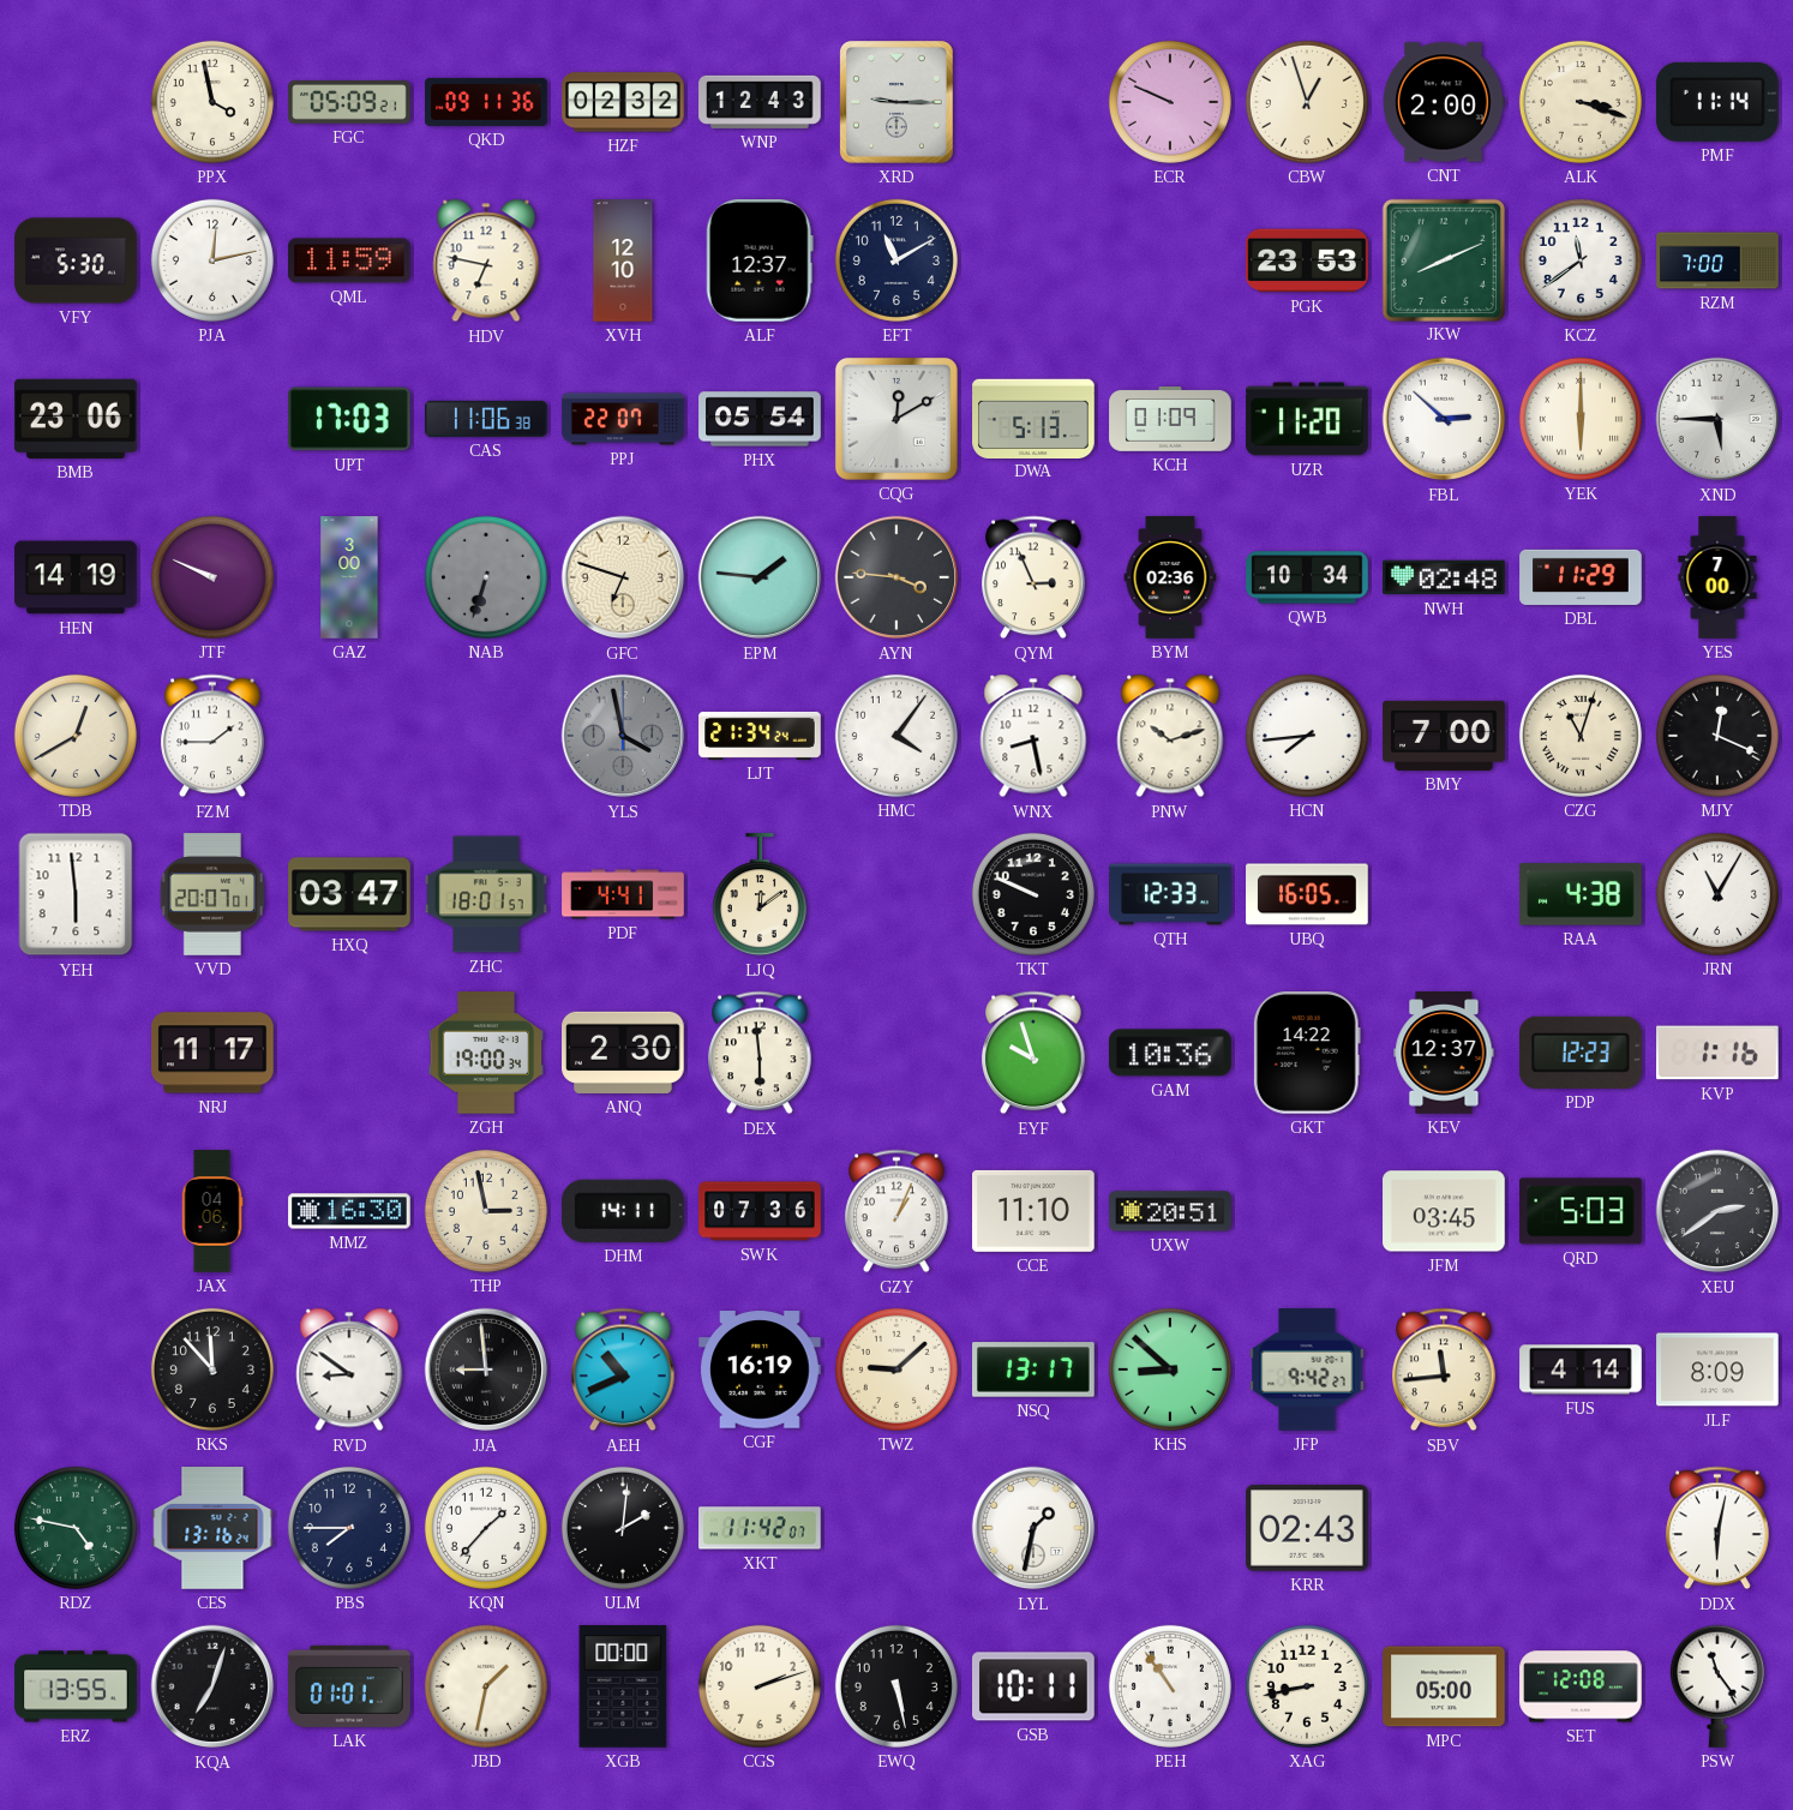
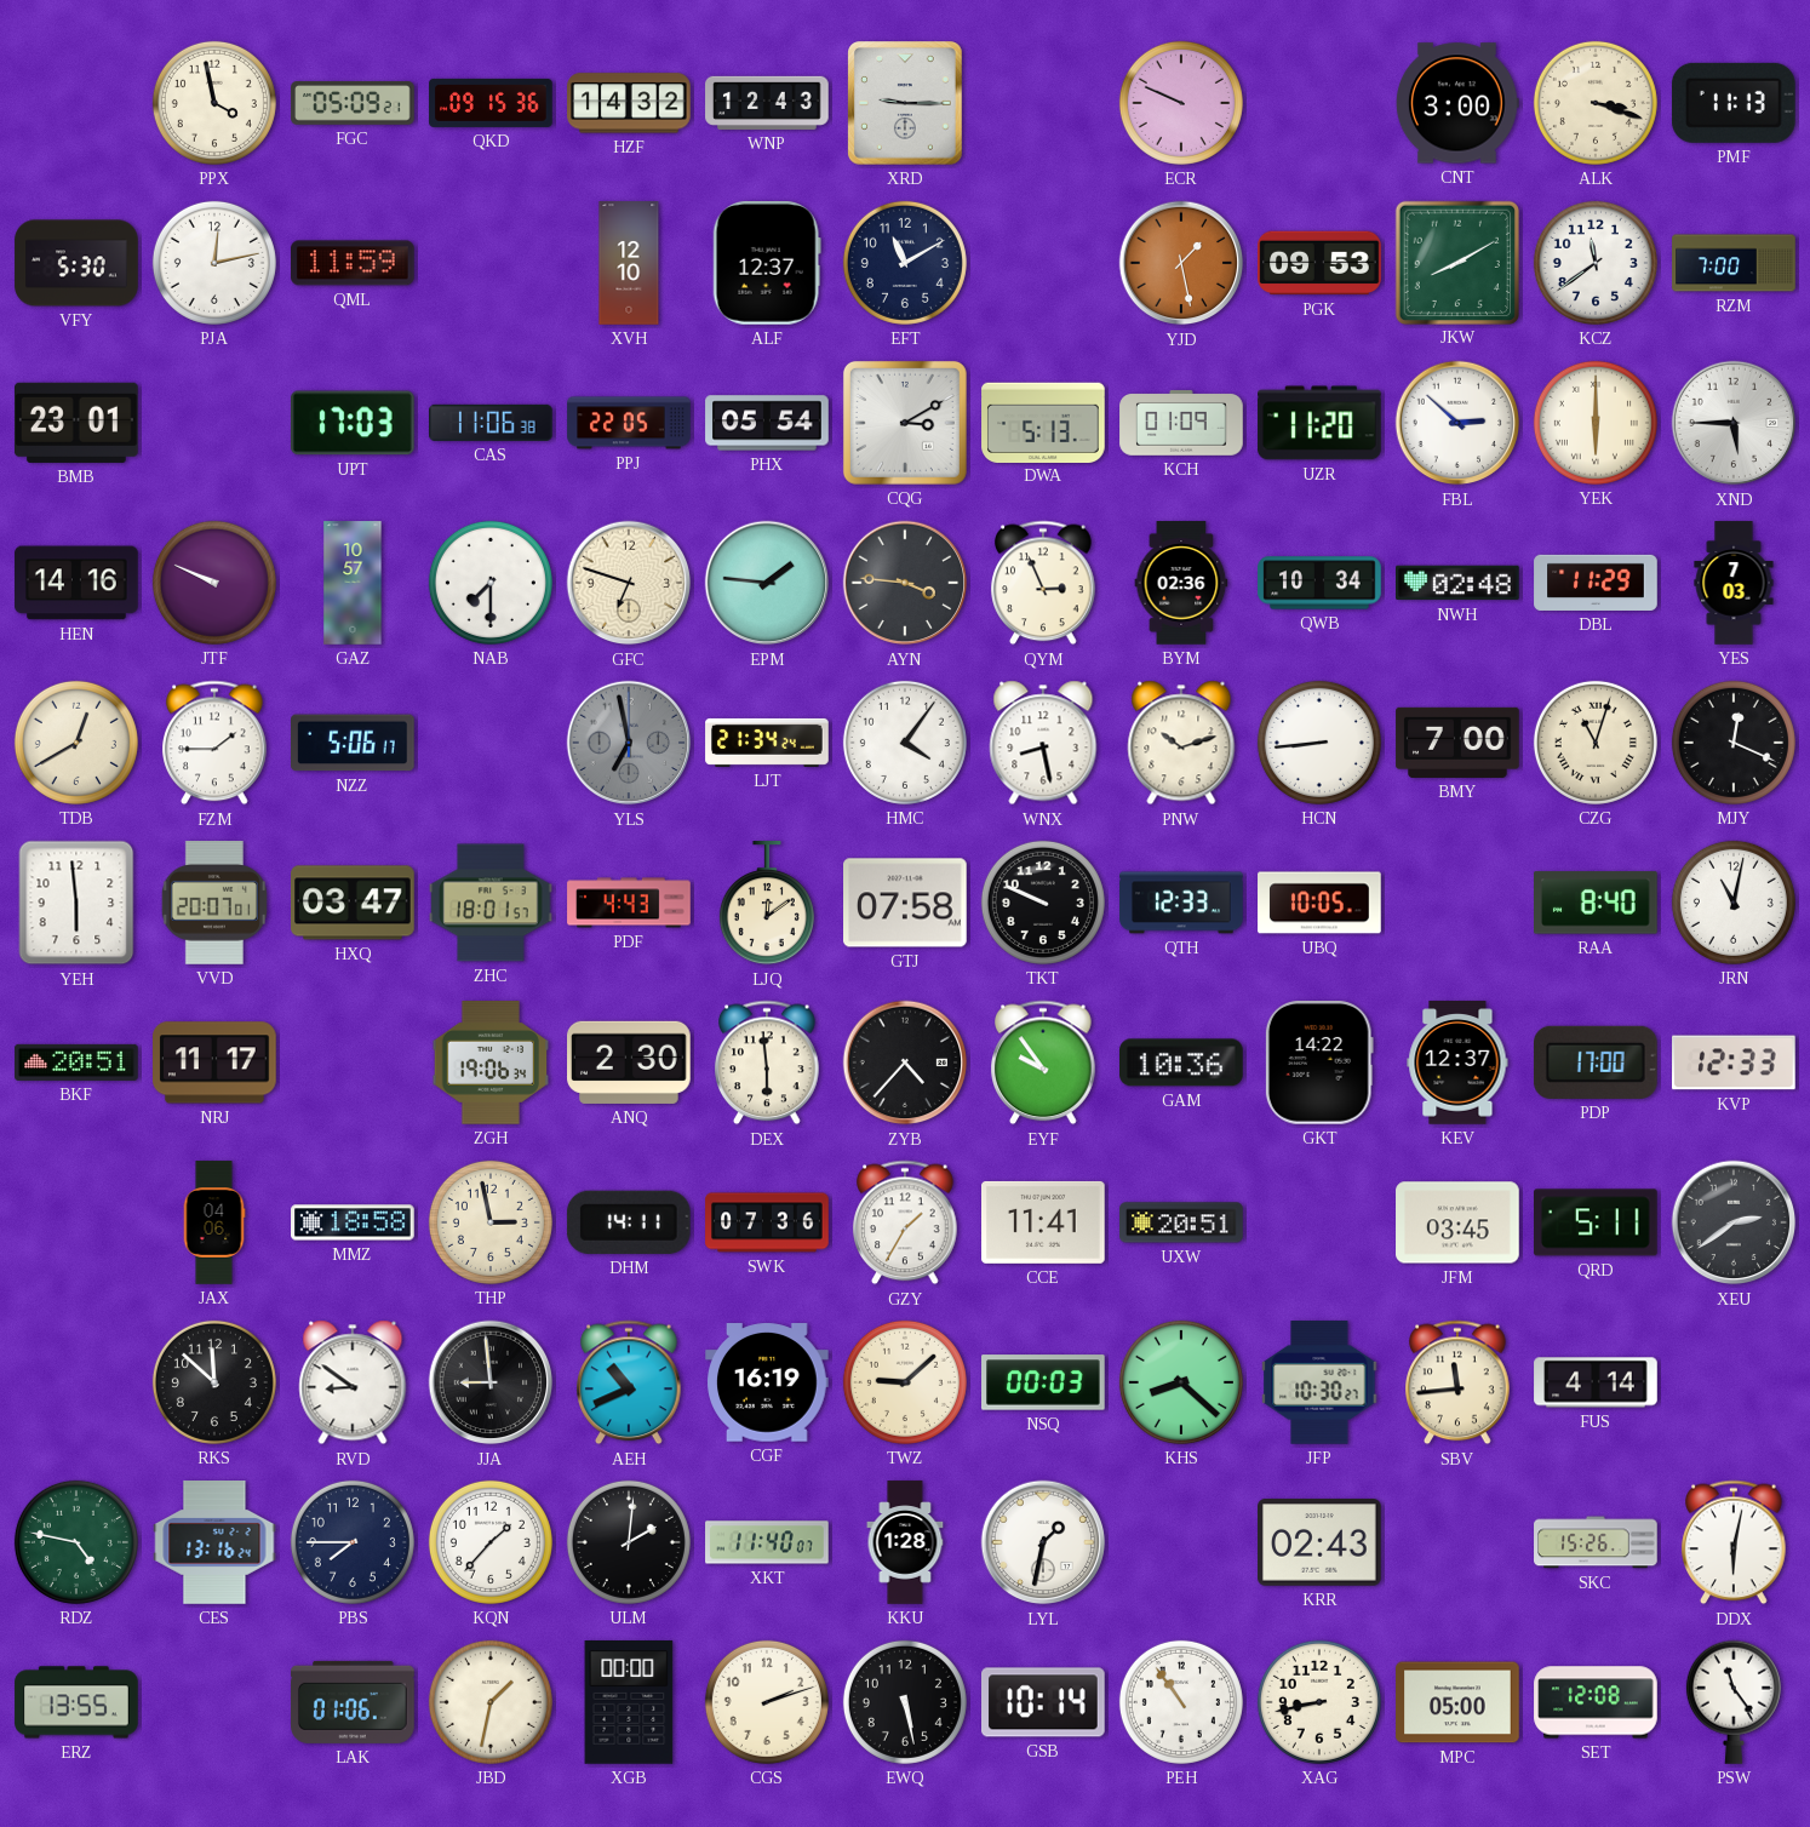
QKD: 09:11 -> 09:15 (491, 103)
HZF: 02:32 -> 14:32 (629, 103)
CBW: 12:57 -> none (1307, 102)
CNT: 2:00 -> 3:00 (1459, 103)
PMF: 11:14 -> 11:13 (1734, 103)
HDV: 6:47 -> none (486, 260)
YJD: none -> 1:28 (1181, 263)
PGK: 23:53 -> 09:53 (1319, 263)
JKW: 8:11 -> 8:10 (1456, 262)
BMB: 23:06 -> 23:01 (78, 423)
PPJ: 22:07 -> 22:05 (629, 423)
CQG: 12:10 -> 3:10 (905, 423)
HEN: 14:19 -> 14:16 (76, 583)
GAZ: 3:00 -> 10:57 (353, 583)
NAB: 6:33 -> 7:30 (491, 583)
NAB dial: grey -> white (491, 583)
YES: 7:00 -> 7:03 (1734, 583)
NZZ: none -> 5:06 (354, 743)
YLS: 3:58 -> 6:58 (629, 743)
HCN: 7:44 -> 8:44 (1319, 743)
PDF: 4:41 -> 4:43 (629, 903)
GTJ: none -> 07:58 (906, 903)
UBQ: 16:05 -> 10:05 (1319, 903)
RAA: 4:38 -> 8:40 (1597, 903)
JRN: 11:05 -> 11:02 (1734, 903)
BKF: none -> 20:51 (76, 1063)
ZGH: 19:00 -> 19:06 (489, 1063)
ZYB: none -> 4:37 (905, 1063)
EYF: 9:57 -> 9:54 (1043, 1063)
PDP: 12:23 -> 17:00 (1596, 1063)
KVP: 1:16 -> 12:33 (1734, 1063)
MMZ: 16:30 -> 18:58 (353, 1222)
GZY: 1:04 -> 1:35 (905, 1222)
CCE: 11:10 -> 11:41 (1043, 1222)
QRD: 5:03 -> 5:11 (1597, 1222)
RKS: 11:53 -> 11:52 (214, 1382)
NSQ: 13:17 -> 00:03 (1043, 1382)
KHS: 8:52 -> 8:22 (1181, 1382)
JFP: 9:42 -> 10:30 (1319, 1382)
JLF: 8:09 -> none (1717, 1370)
XKT: 11:42 -> 11:40 (767, 1542)
KKU: none -> 1:28 (905, 1542)
SKC: none -> 15:26 (1596, 1542)
KQA: 7:03 -> none (212, 1686)
LAK: 01:01 -> 01:06 (353, 1702)
GSB: 10:11 -> 10:14 (1044, 1702)
